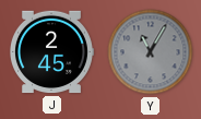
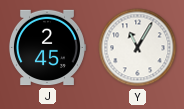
Y dial: grey -> white (138, 48)
